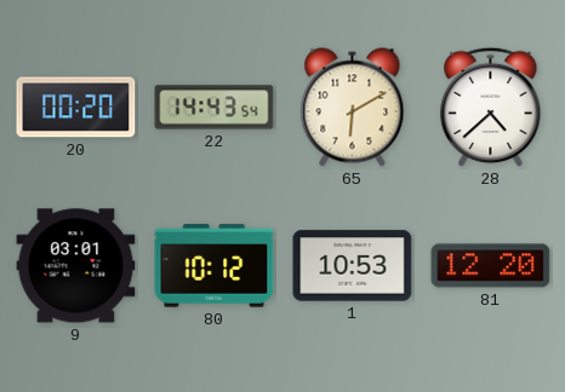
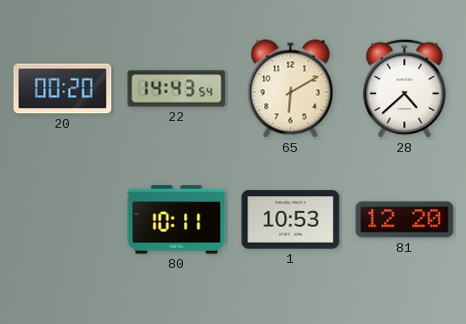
9: 03:01 -> none (76, 266)
80: 10:12 -> 10:11 (177, 220)
